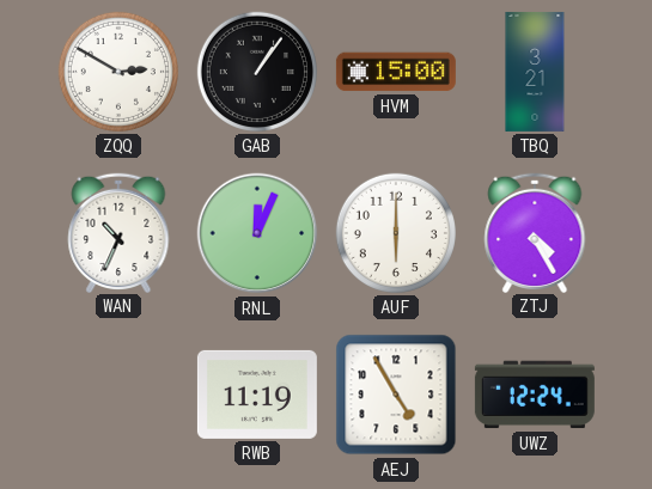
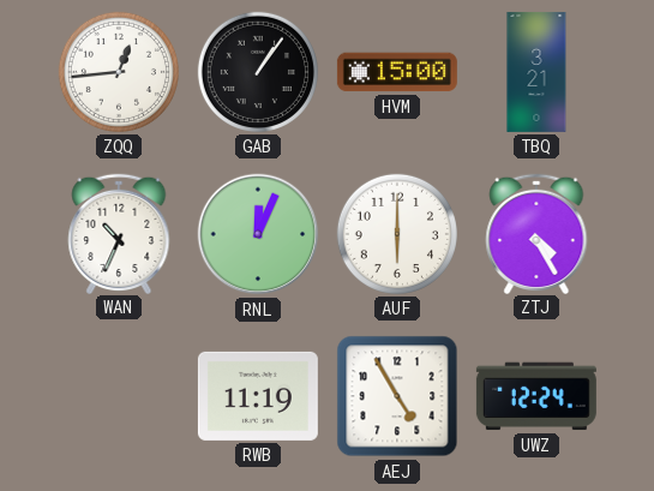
ZQQ: 2:50 -> 12:44 (119, 72)
